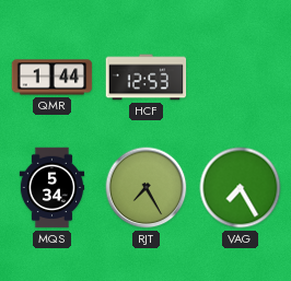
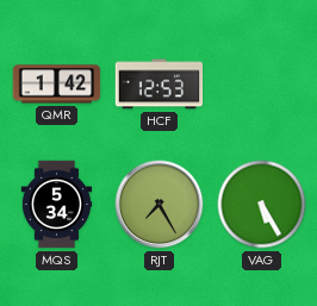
QMR: 1:44 -> 1:42 (57, 85)
VAG: 7:25 -> 5:25 (262, 205)
